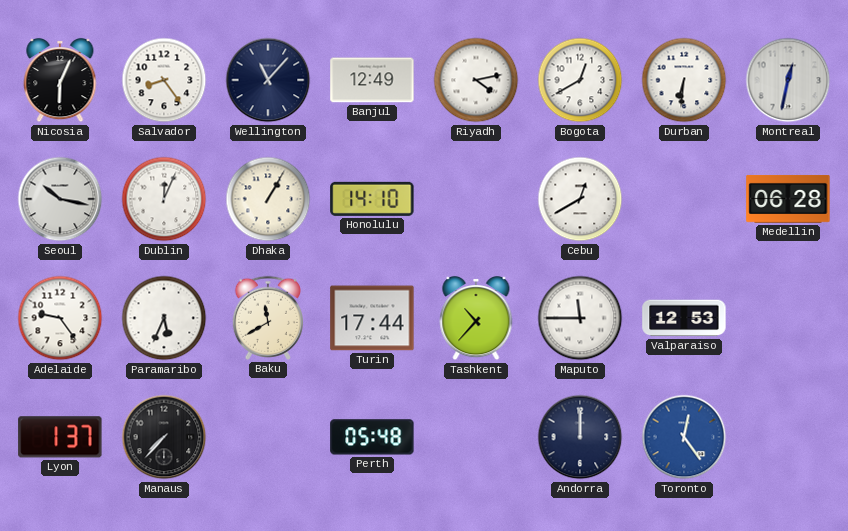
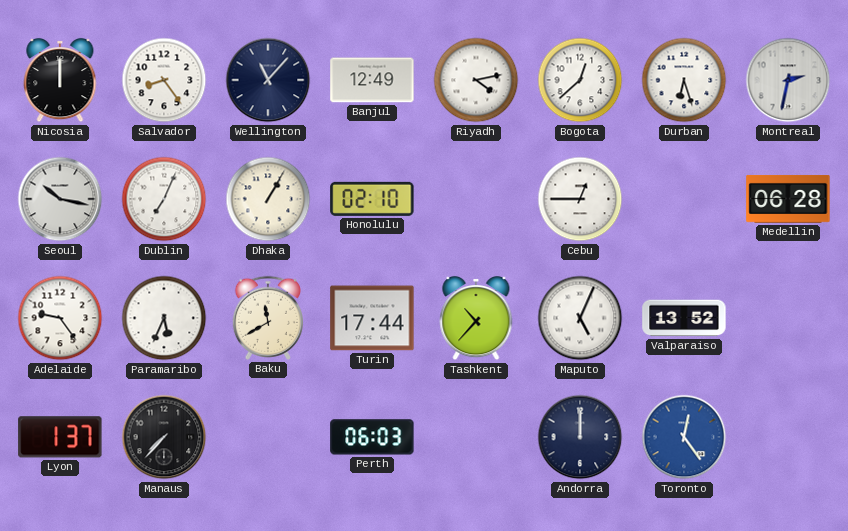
Nicosia: 6:04 -> 12:00 (60, 80)
Bogota: 12:40 -> 12:38 (580, 80)
Durban: 6:31 -> 6:27 (684, 80)
Montreal: 12:32 -> 2:32 (788, 80)
Dublin: 12:04 -> 7:04 (164, 199)
Honolulu: 14:10 -> 02:10 (372, 199)
Cebu: 12:40 -> 12:45 (580, 199)
Maputo: 11:45 -> 5:04 (580, 318)
Valparaiso: 12:53 -> 13:52 (684, 318)
Perth: 05:48 -> 06:03 (372, 437)
